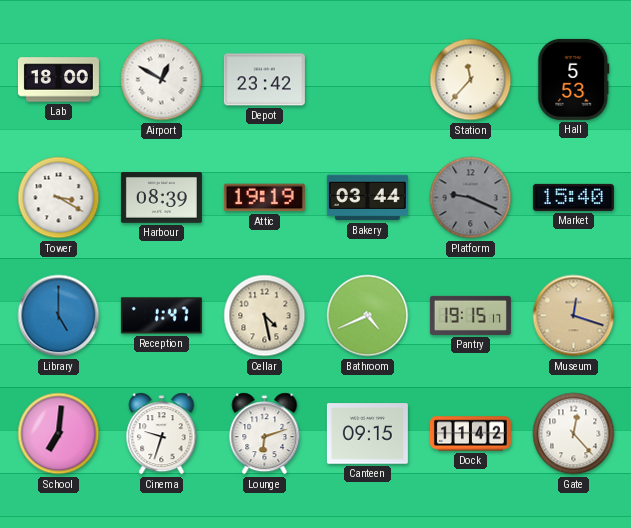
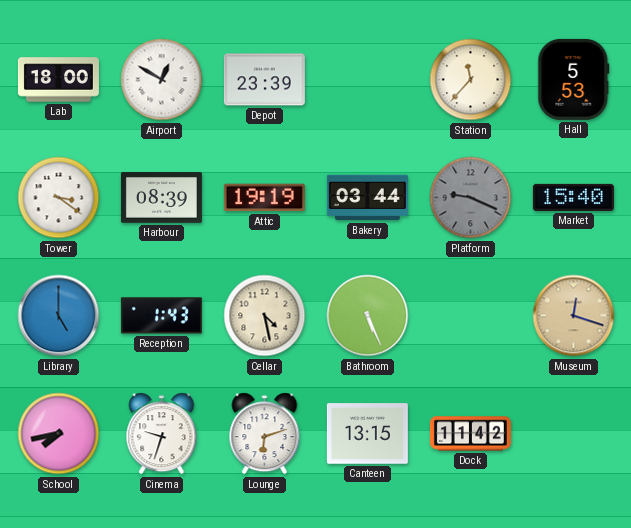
Depot: 23:42 -> 23:39 (264, 80)
Tower: 3:20 -> 3:21 (59, 198)
Reception: 1:47 -> 1:43 (161, 316)
Bathroom: 4:41 -> 5:26 (368, 316)
Pantry: 19:15 -> none (470, 315)
School: 7:01 -> 7:43 (59, 434)
Canteen: 09:15 -> 13:15 (367, 434)
Gate: 12:23 -> none (574, 434)
